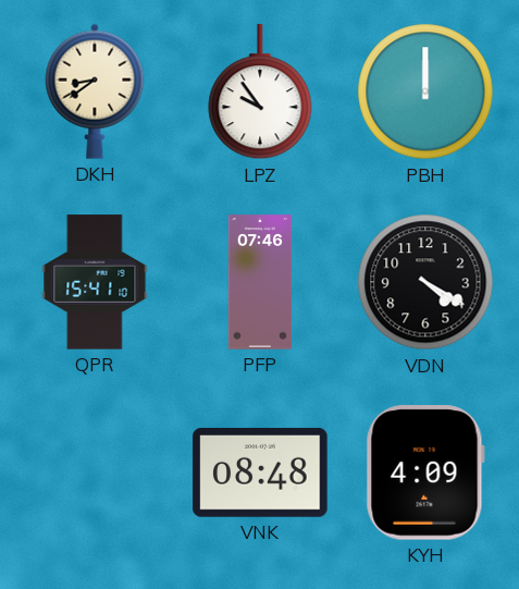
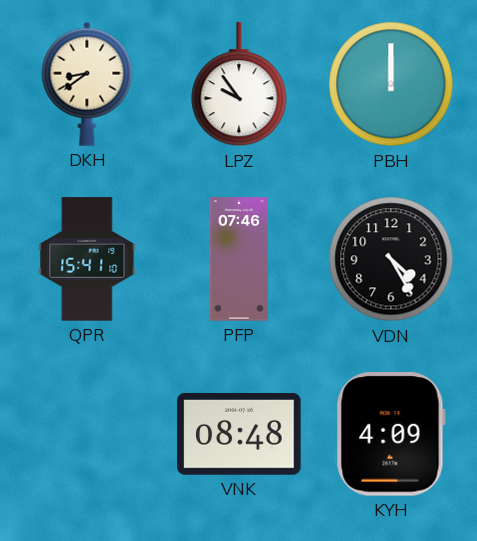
VDN: 4:20 -> 4:25 (391, 259)
